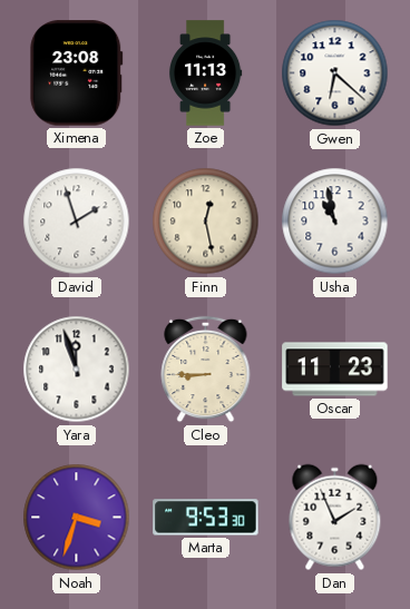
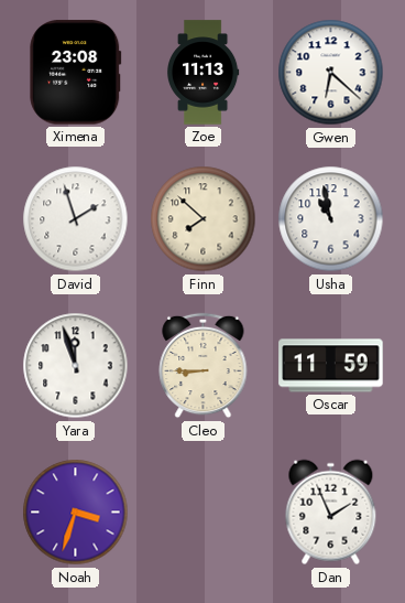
Finn: 12:28 -> 7:52 (204, 219)
Oscar: 11:23 -> 11:59 (331, 366)
Marta: 9:53 -> none (206, 518)
